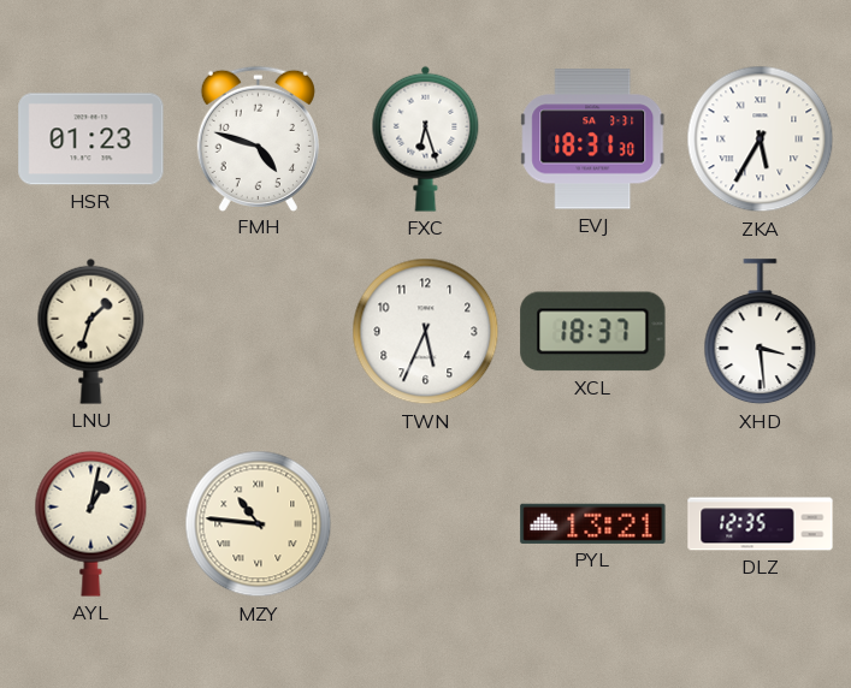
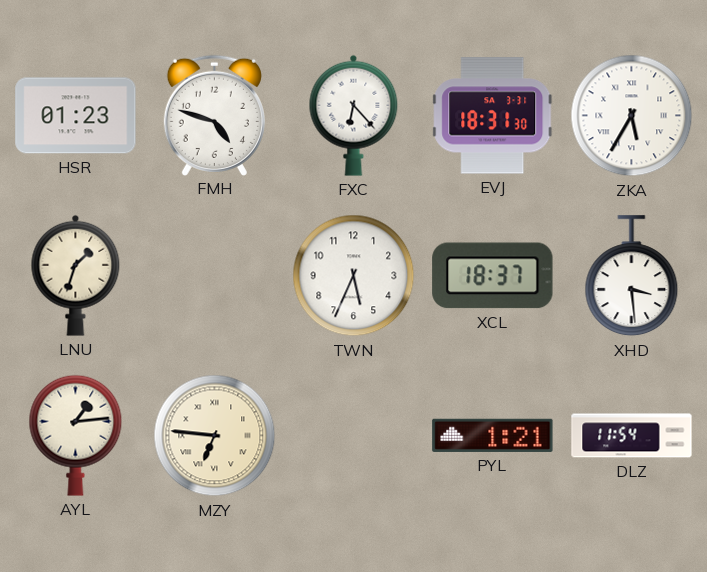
FXC: 6:27 -> 6:23 (354, 115)
AYL: 1:02 -> 1:14 (76, 435)
MZY: 10:46 -> 6:46 (215, 436)
PYL: 13:21 -> 1:21 (493, 435)
DLZ: 12:35 -> 11:54 (632, 436)
